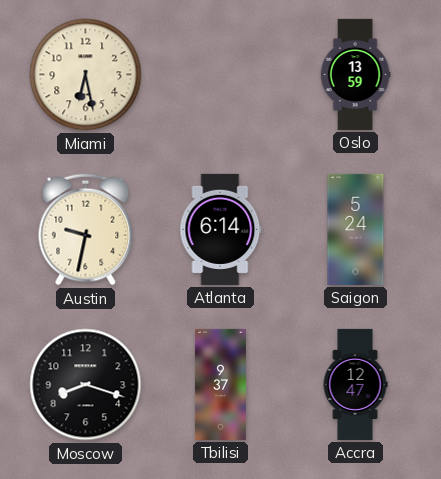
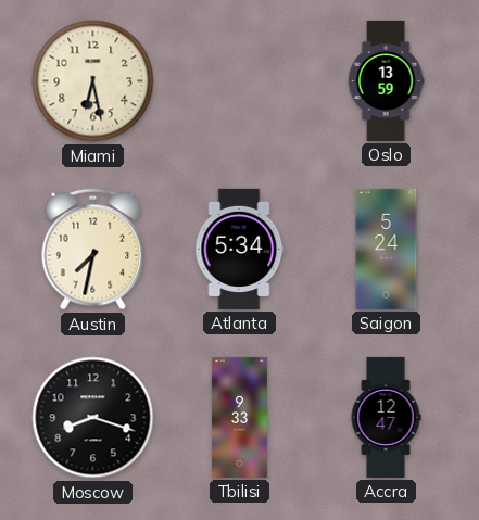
Austin: 9:32 -> 7:32 (93, 250)
Atlanta: 6:14 -> 5:34 (240, 249)
Tbilisi: 9:37 -> 9:33 (239, 417)
